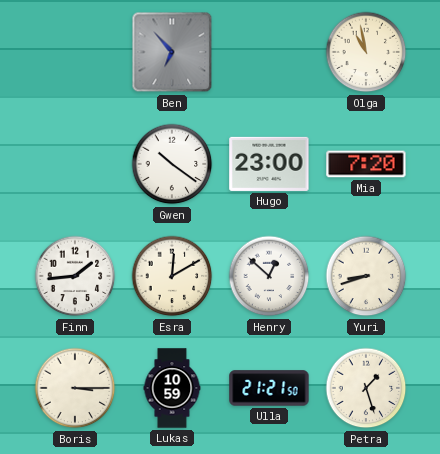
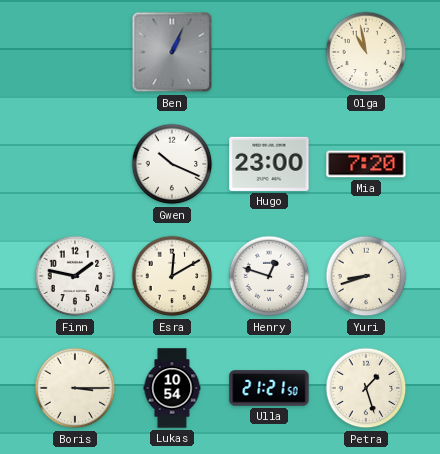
Ben: 6:53 -> 1:04 (172, 52)
Gwen: 10:21 -> 10:19 (172, 164)
Finn: 1:44 -> 1:47 (75, 276)
Henry: 12:52 -> 12:48 (269, 276)
Lukas: 10:59 -> 10:54 (172, 388)
